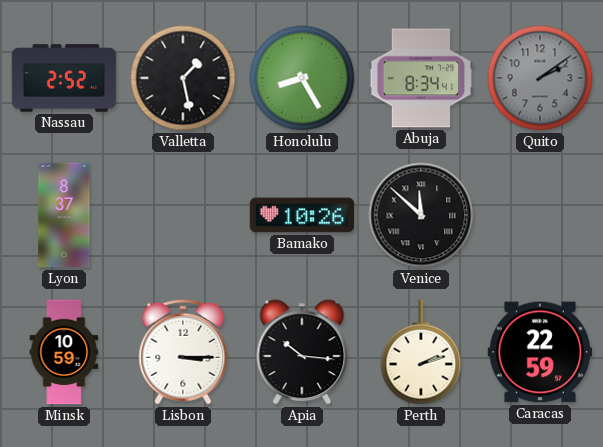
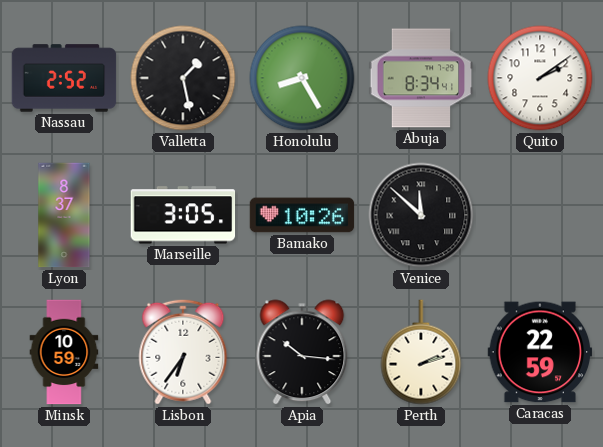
Quito dial: grey -> white (540, 78)
Marseille: none -> 3:05 (183, 215)
Lisbon: 3:15 -> 6:36 (183, 352)
